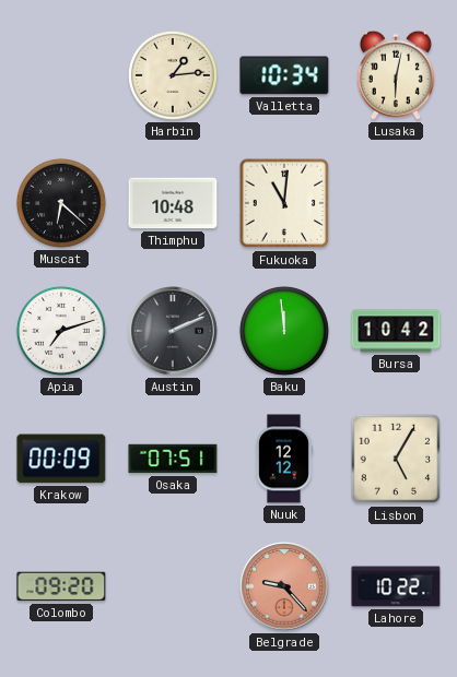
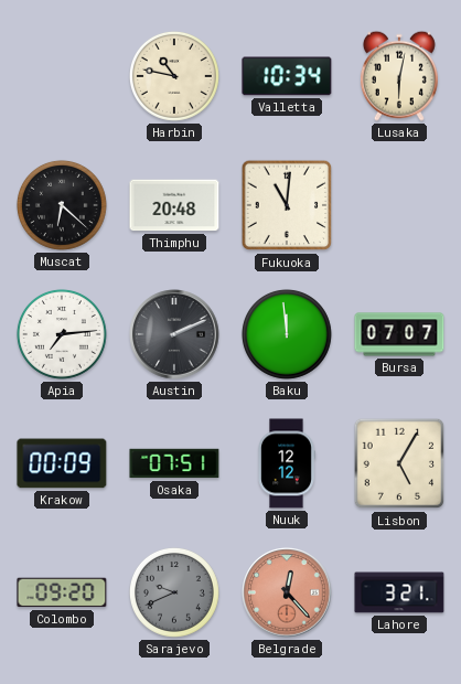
Harbin: 1:14 -> 10:47 (174, 76)
Thimphu: 10:48 -> 20:48 (174, 205)
Apia: 7:12 -> 7:14 (62, 334)
Bursa: 10:42 -> 07:07 (399, 334)
Sarajevo: none -> 9:41 (174, 592)
Belgrade: 9:23 -> 12:23 (287, 592)
Lahore: 10:22 -> 3:21 (399, 592)
